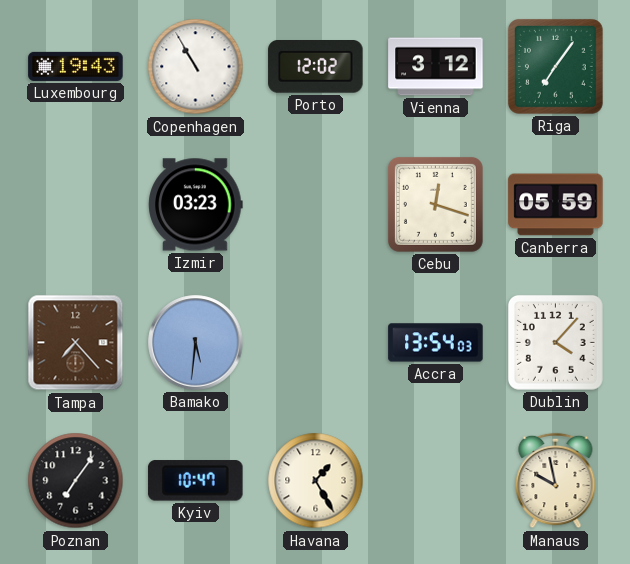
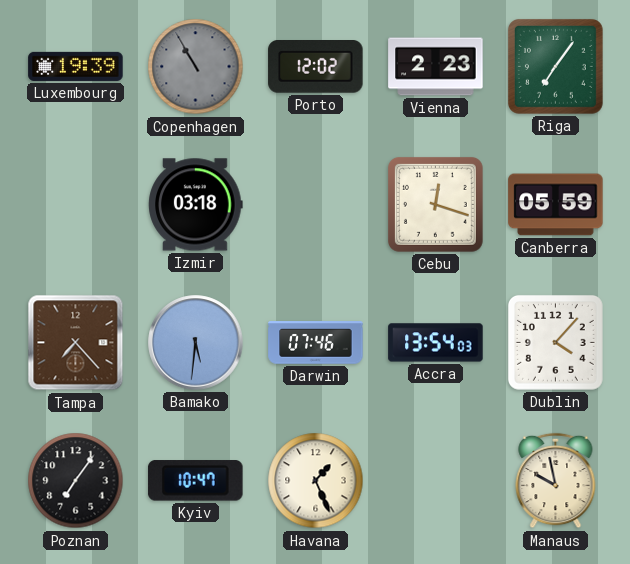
Luxembourg: 19:43 -> 19:39 (76, 66)
Copenhagen dial: white -> grey (196, 67)
Vienna: 3:12 -> 2:23 (436, 67)
Izmir: 03:23 -> 03:18 (196, 205)
Darwin: none -> 07:46 (316, 343)
Havana: 1:25 -> 1:26 (316, 481)
